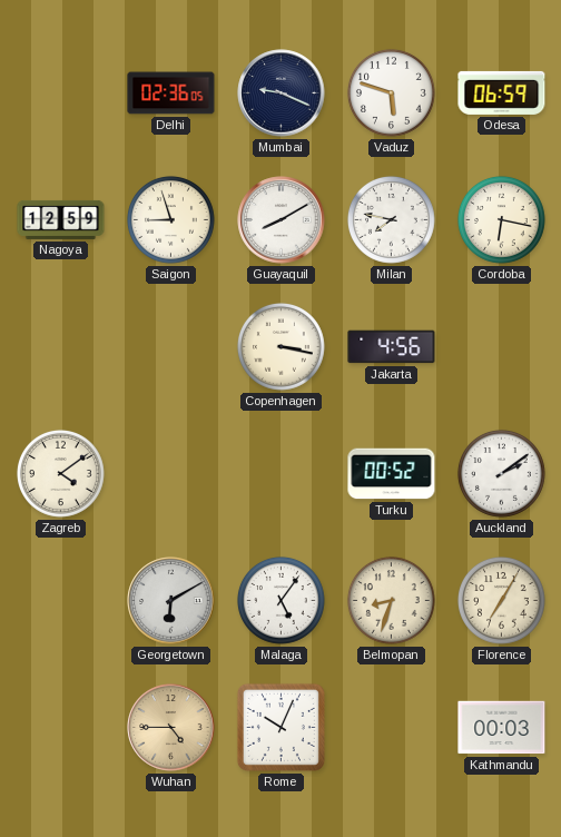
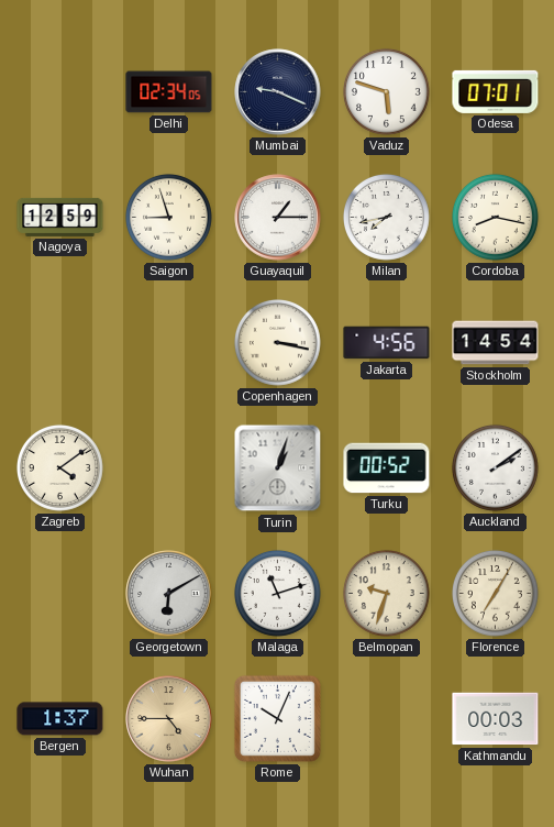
Delhi: 02:36 -> 02:34 (169, 92)
Odesa: 06:59 -> 07:01 (496, 91)
Guayaquil: 8:10 -> 1:15 (278, 218)
Milan: 7:47 -> 7:43 (386, 217)
Cordoba: 6:17 -> 8:17 (495, 217)
Stockholm: none -> 14:54 (496, 343)
Turin: none -> 1:03 (278, 468)
Malaga: 5:06 -> 11:12 (277, 593)
Belmopan: 8:33 -> 9:33 (386, 593)
Bergen: none -> 1:37 (60, 719)
